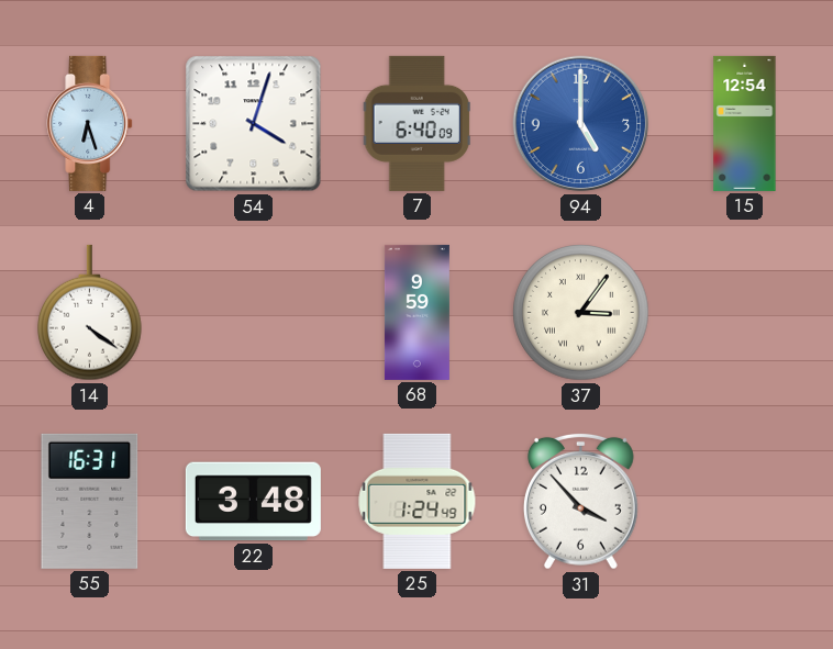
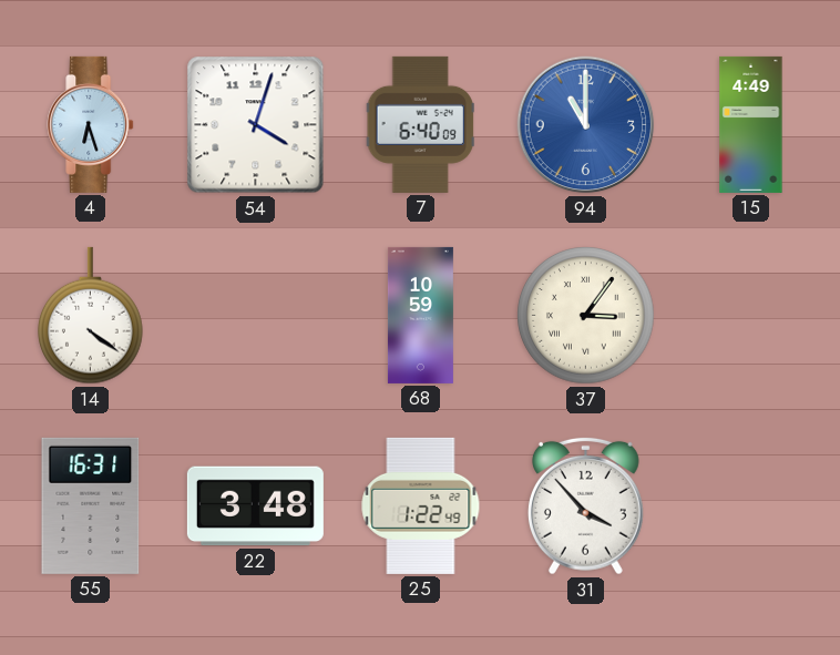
94: 5:00 -> 11:00 (586, 125)
15: 12:54 -> 4:49 (751, 124)
68: 9:59 -> 10:59 (420, 315)
25: 1:24 -> 1:22 (421, 505)
